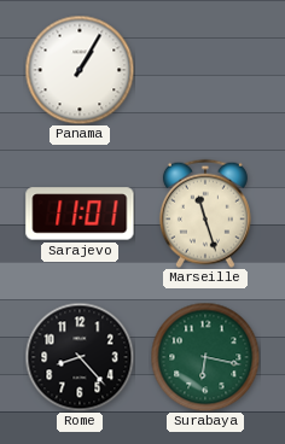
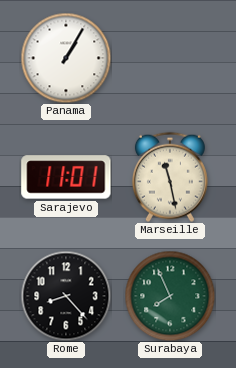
Marseille: 11:27 -> 11:28 (170, 177)
Surabaya: 6:17 -> 7:56 (170, 296)
